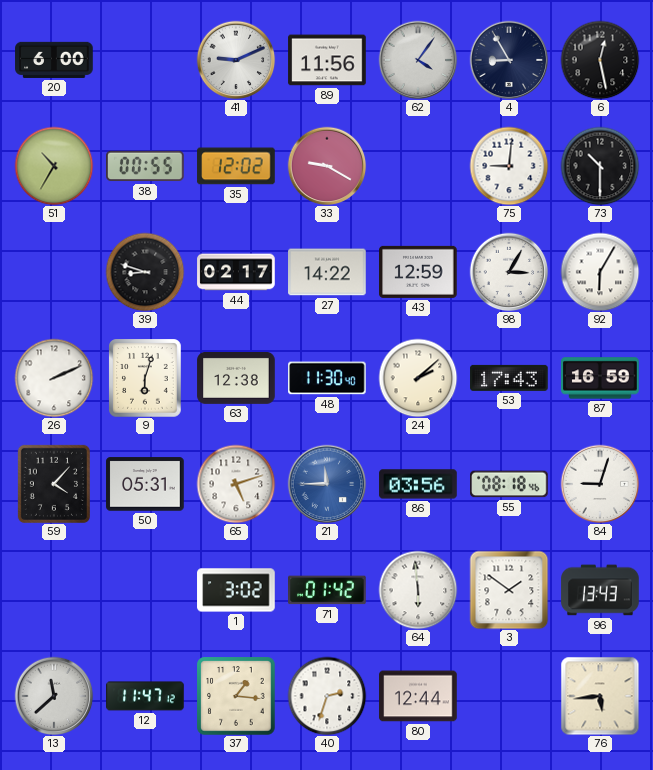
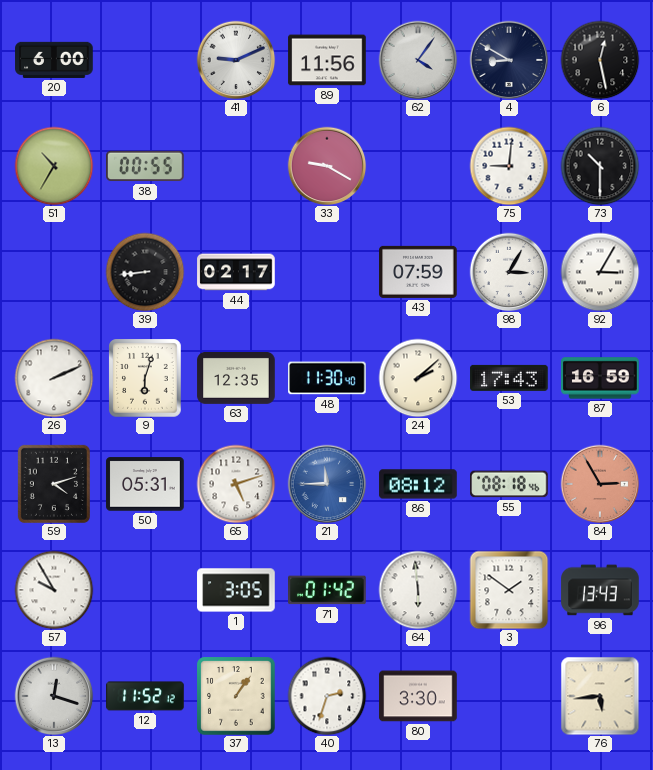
4: 8:55 -> 8:50 (509, 60)
35: 12:02 -> none (236, 166)
39: 8:48 -> 8:44 (145, 272)
27: 14:22 -> none (327, 272)
43: 12:59 -> 07:59 (418, 272)
92: 6:05 -> 3:05 (600, 272)
63: 12:38 -> 12:35 (236, 379)
59: 4:07 -> 4:12 (54, 484)
86: 03:56 -> 08:12 (418, 484)
84: 9:03 -> 2:55 (600, 484)
84 dial: white -> salmon (600, 484)
57: none -> 9:55 (54, 590)
1: 3:02 -> 3:05 (236, 590)
13: 11:38 -> 12:18 (54, 696)
12: 11:47 -> 11:52 (145, 696)
37: 1:16 -> 1:06 (236, 696)
80: 12:44 -> 3:30 (418, 696)
